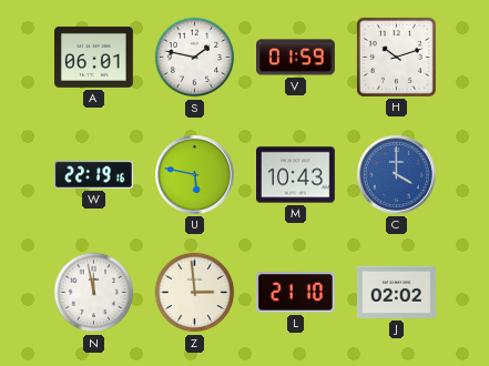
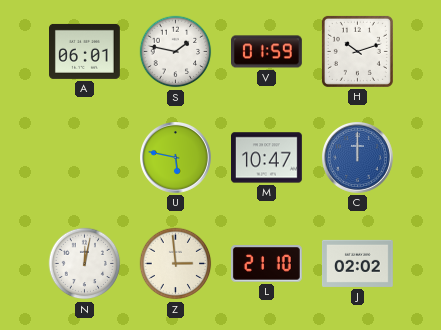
W: 22:19 -> none (94, 174)
M: 10:43 -> 10:47 (267, 158)
C: 4:00 -> 12:00 (358, 158)
N: 11:58 -> 12:02 (85, 264)
